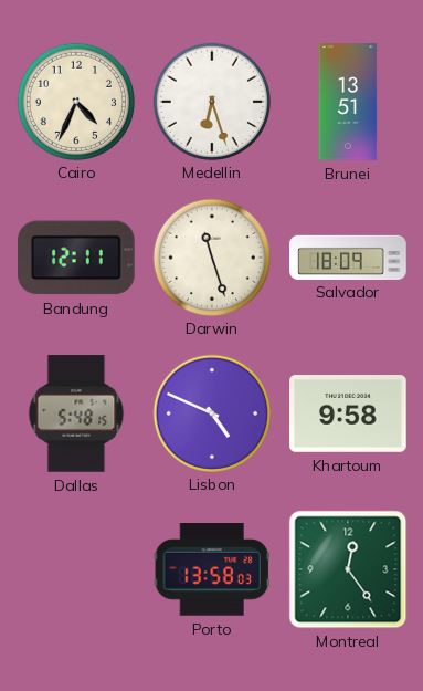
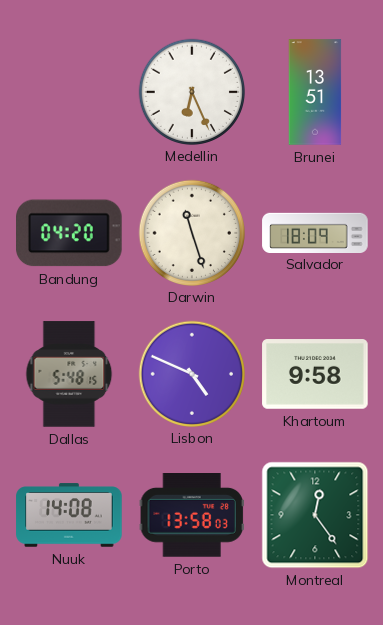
Cairo: 4:34 -> none (75, 101)
Medellin: 6:27 -> 6:26 (191, 91)
Bandung: 12:11 -> 04:20 (70, 233)
Nuuk: none -> 14:08 (69, 515)
